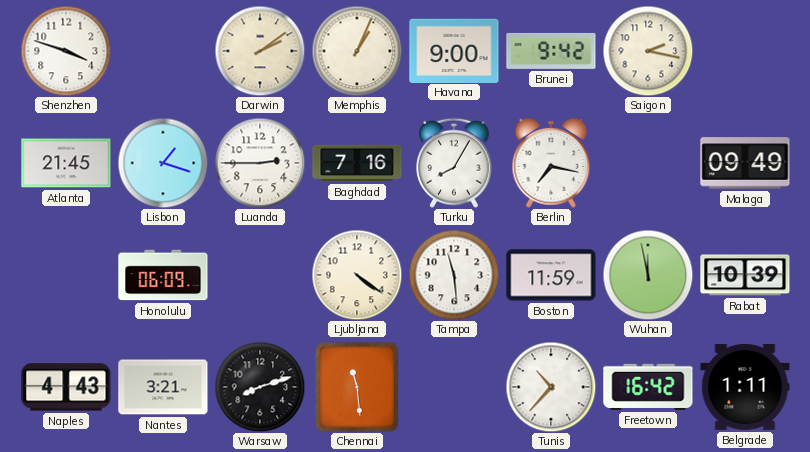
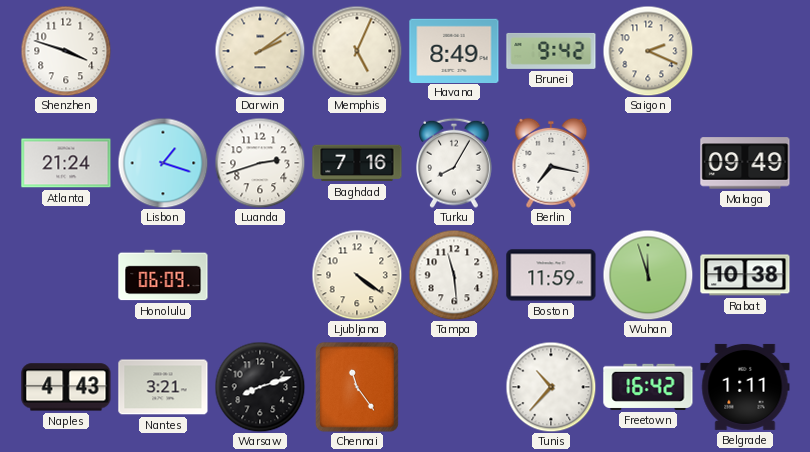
Memphis: 1:04 -> 5:04 (357, 51)
Havana: 9:00 -> 8:49 (454, 50)
Saigon: 2:17 -> 2:19 (648, 51)
Atlanta: 21:45 -> 21:24 (66, 163)
Luanda: 2:45 -> 2:42 (260, 163)
Wuhan: 11:58 -> 11:57 (648, 275)
Rabat: 10:39 -> 10:38 (745, 275)
Chennai: 11:29 -> 11:24 (357, 387)
